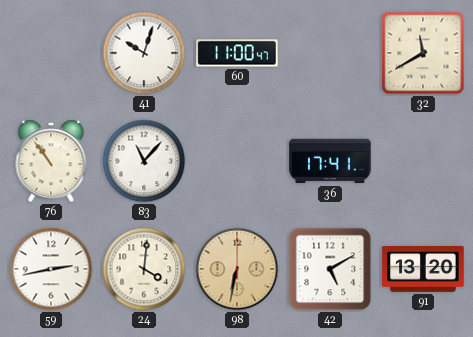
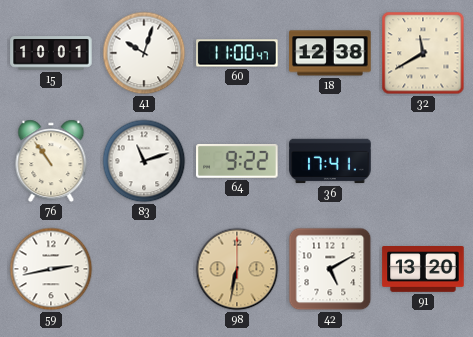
15: none -> 10:01 (51, 53)
18: none -> 12:38 (330, 53)
83: 11:07 -> 11:12 (144, 161)
64: none -> 9:22 (237, 161)
24: 4:01 -> none (144, 269)
